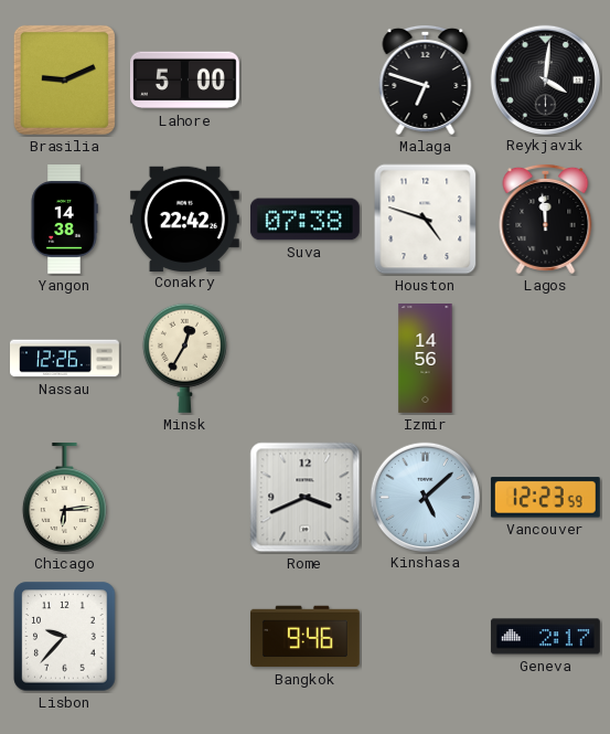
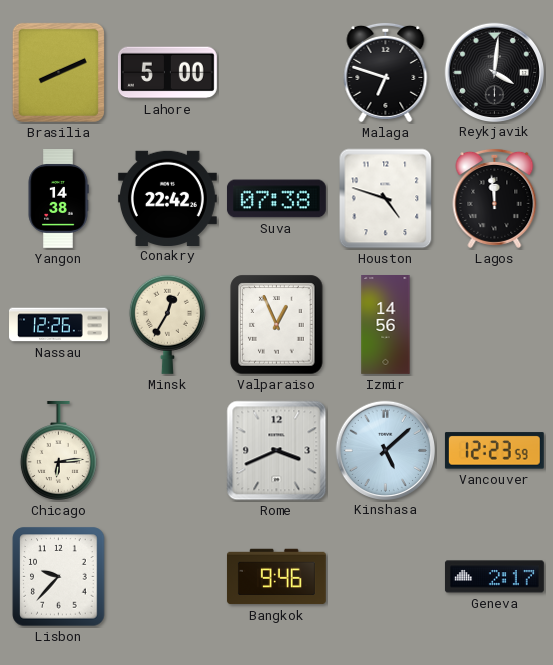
Brasilia: 9:11 -> 8:11 (58, 72)
Valparaiso: none -> 12:56 (277, 325)
